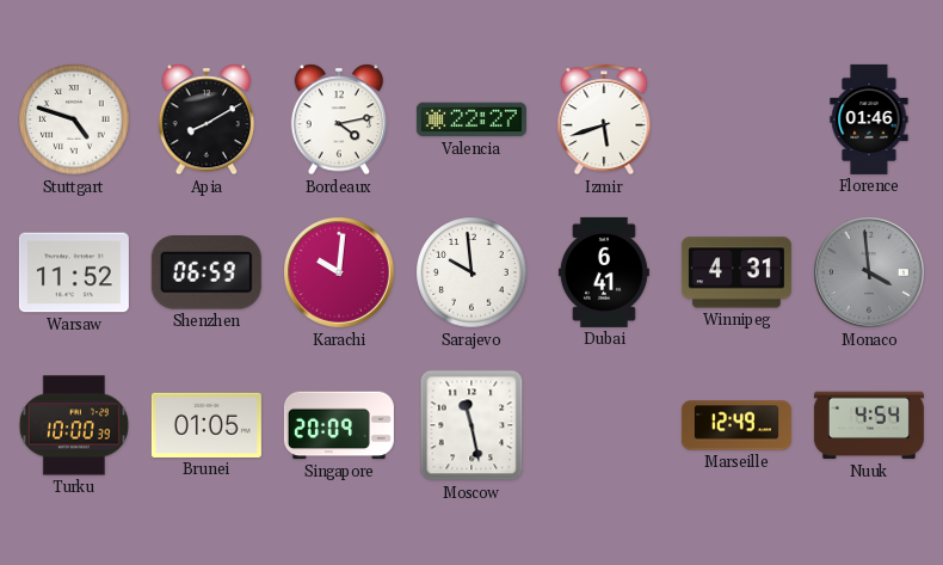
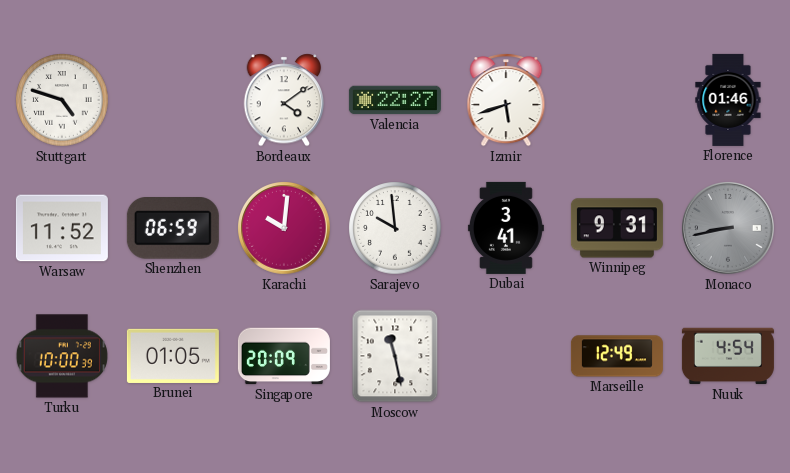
Apia: 8:10 -> none (207, 119)
Bordeaux: 4:13 -> 4:09 (284, 100)
Dubai: 6:41 -> 3:41 (506, 228)
Winnipeg: 4:31 -> 9:31 (617, 228)
Monaco: 3:59 -> 8:43 (729, 229)
